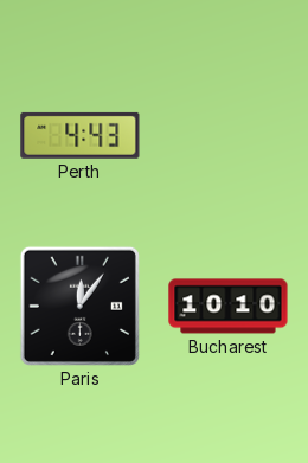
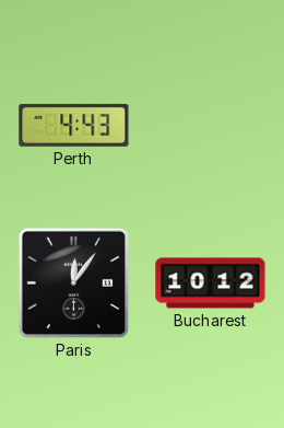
Bucharest: 10:10 -> 10:12 (211, 284)
